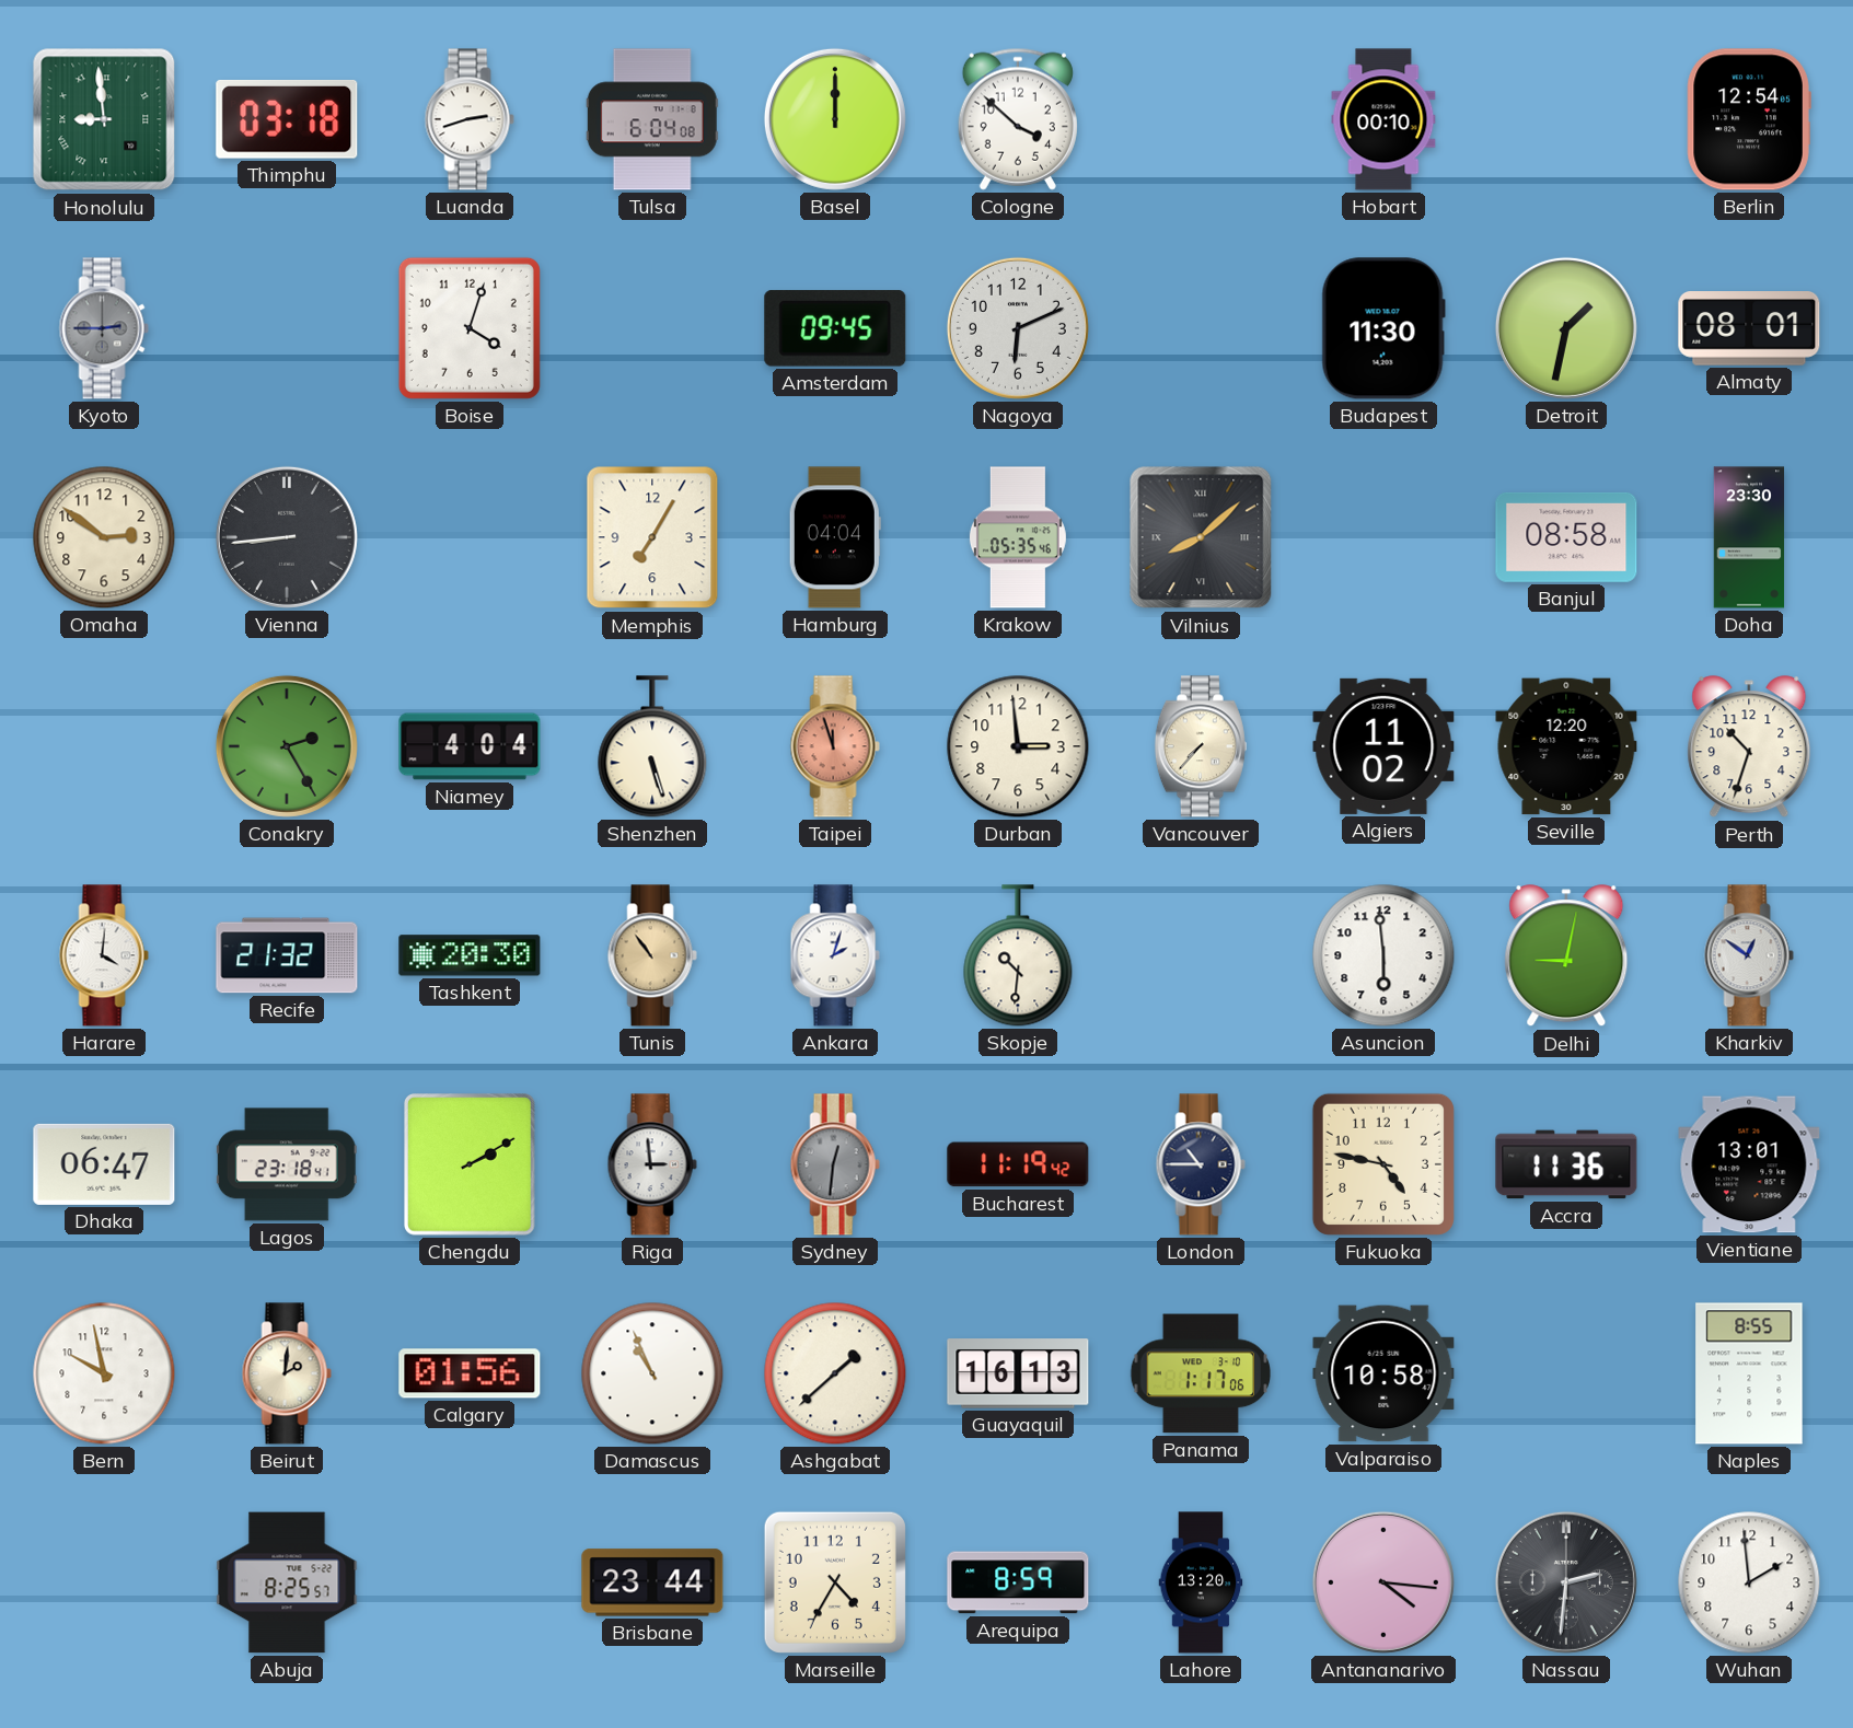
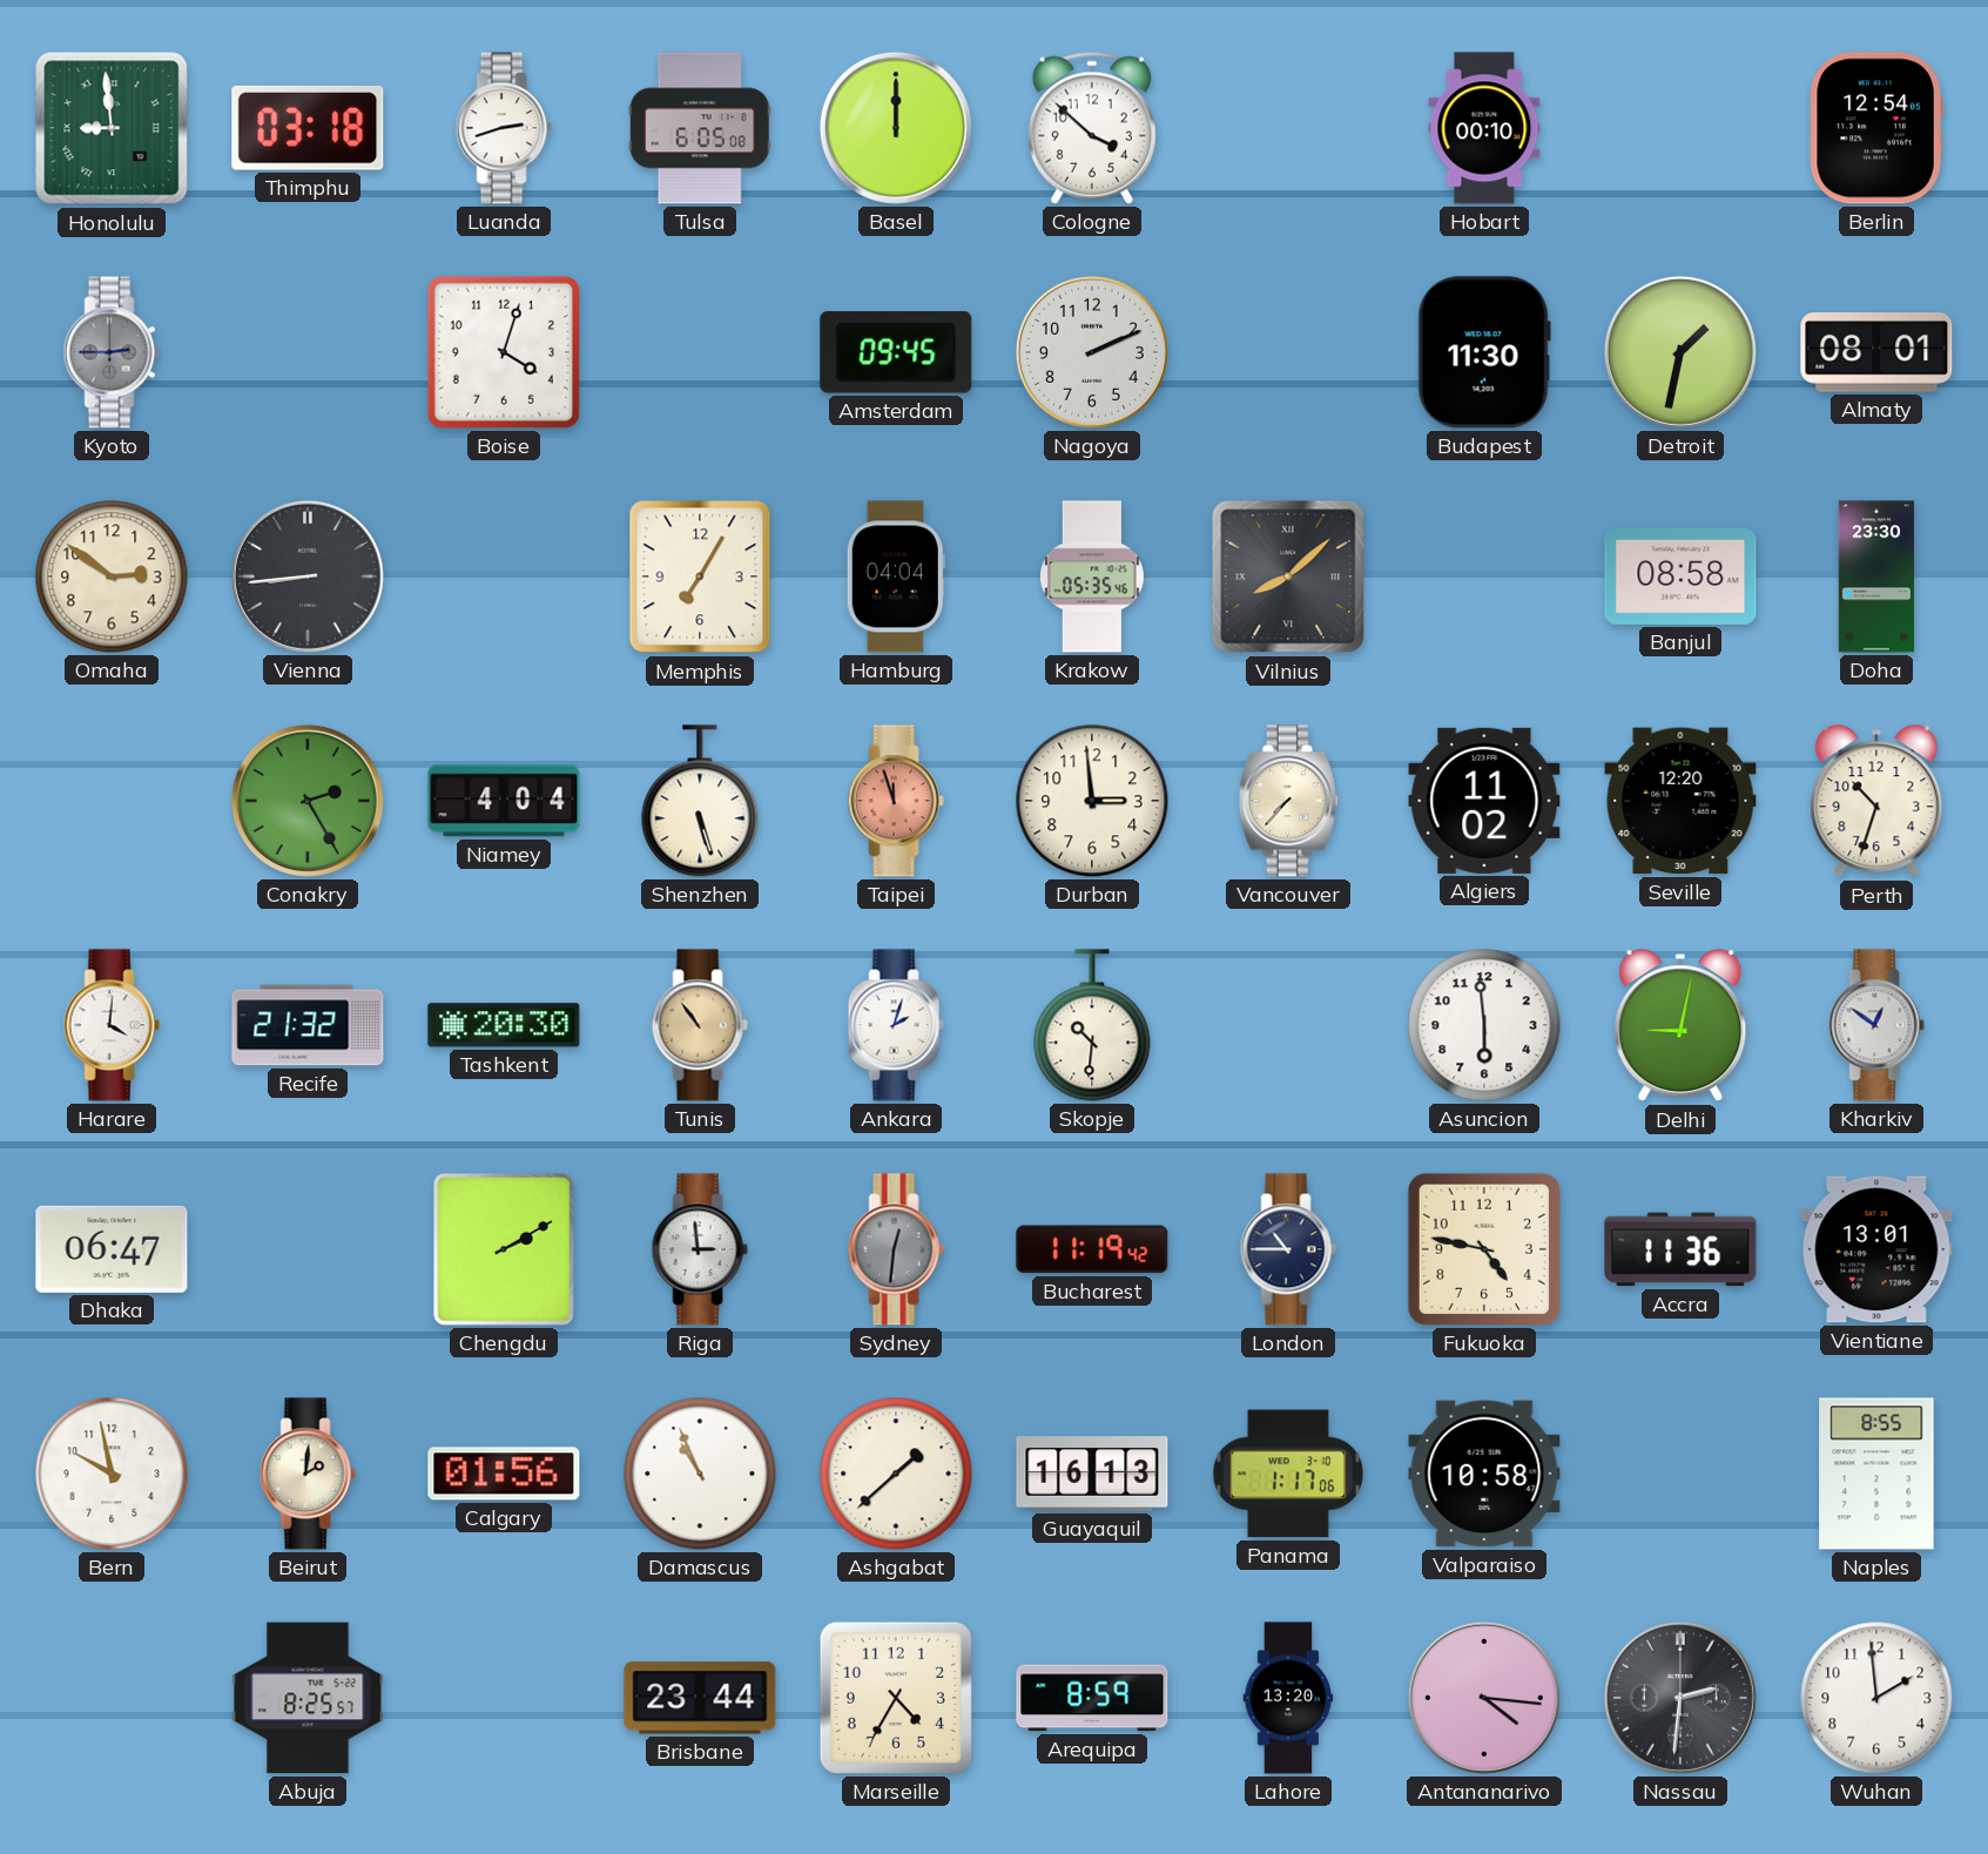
Tulsa: 6:04 -> 6:05 (700, 128)
Nagoya: 6:11 -> 2:11 (1092, 352)
Lagos: 23:18 -> none (287, 1164)
